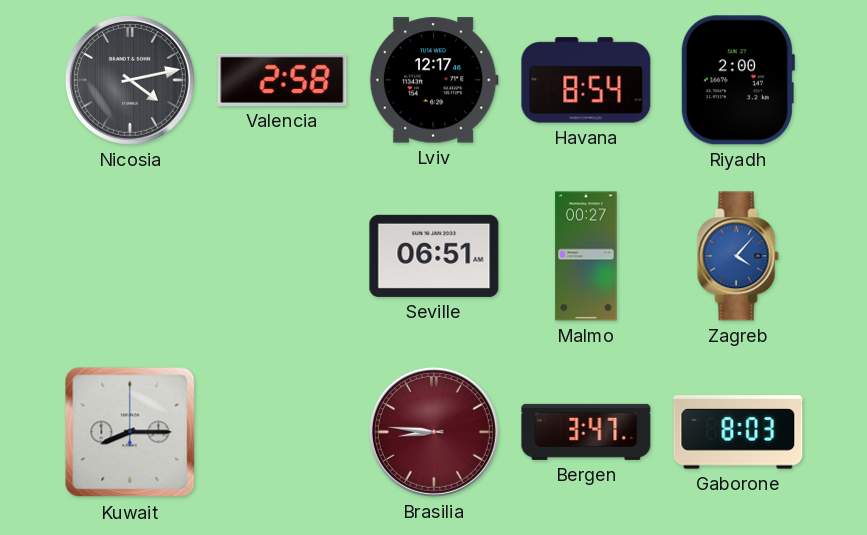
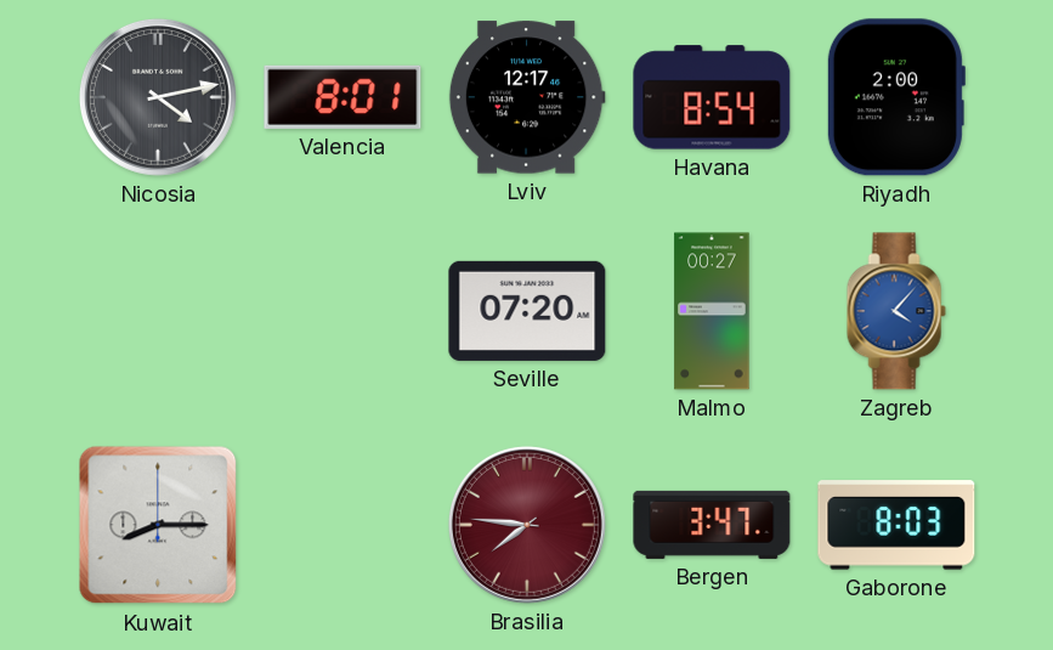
Valencia: 2:58 -> 8:01 (342, 97)
Seville: 06:51 -> 07:20 (527, 311)
Brasilia: 8:46 -> 7:46 (527, 525)
